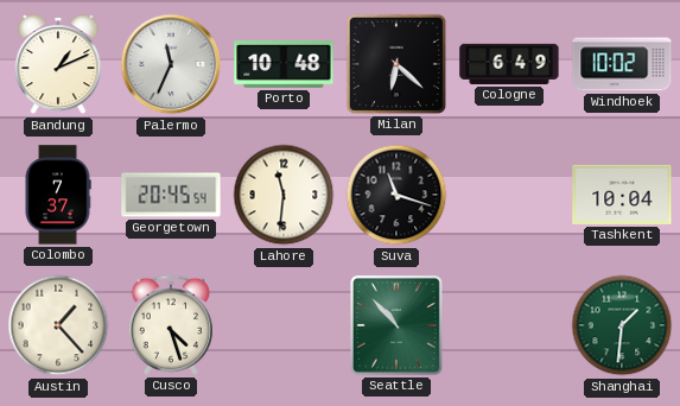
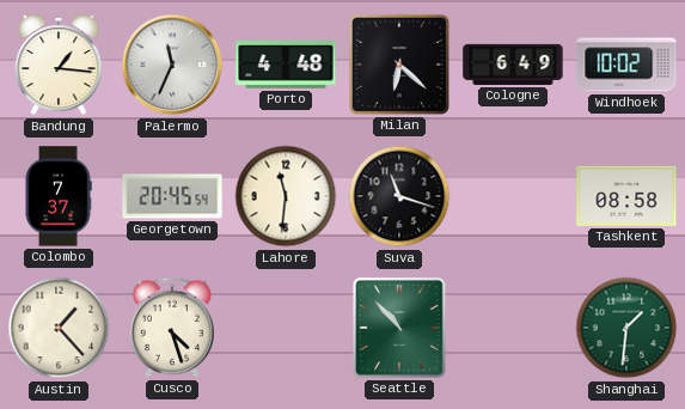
Bandung: 1:11 -> 1:16 (59, 66)
Porto: 10:48 -> 4:48 (286, 66)
Tashkent: 10:04 -> 08:58 (626, 196)
